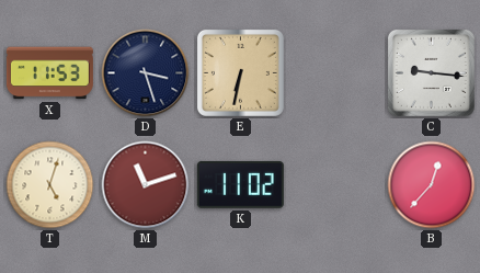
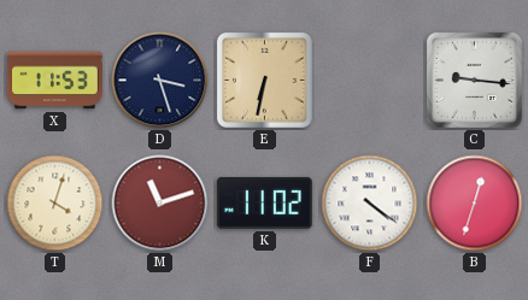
T: 5:03 -> 4:03 (55, 204)
F: none -> 4:21 (370, 204)
B: 12:37 -> 12:33 (475, 204)
